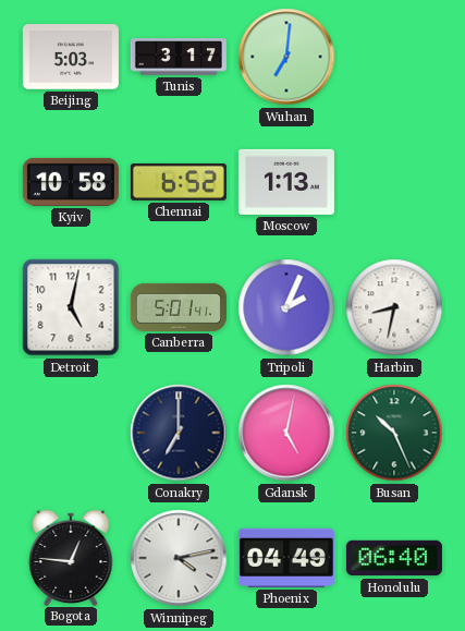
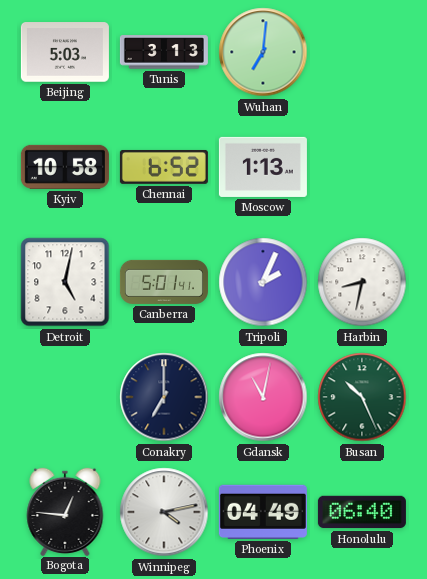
Tunis: 3:17 -> 3:13 (164, 52)
Gdansk: 5:02 -> 11:02 (263, 397)
